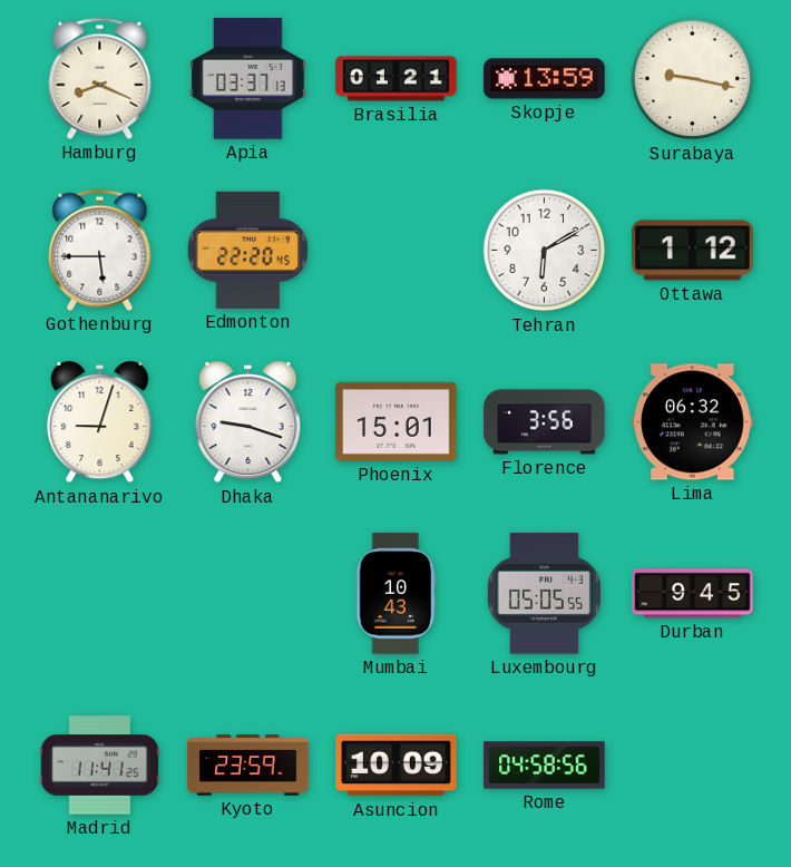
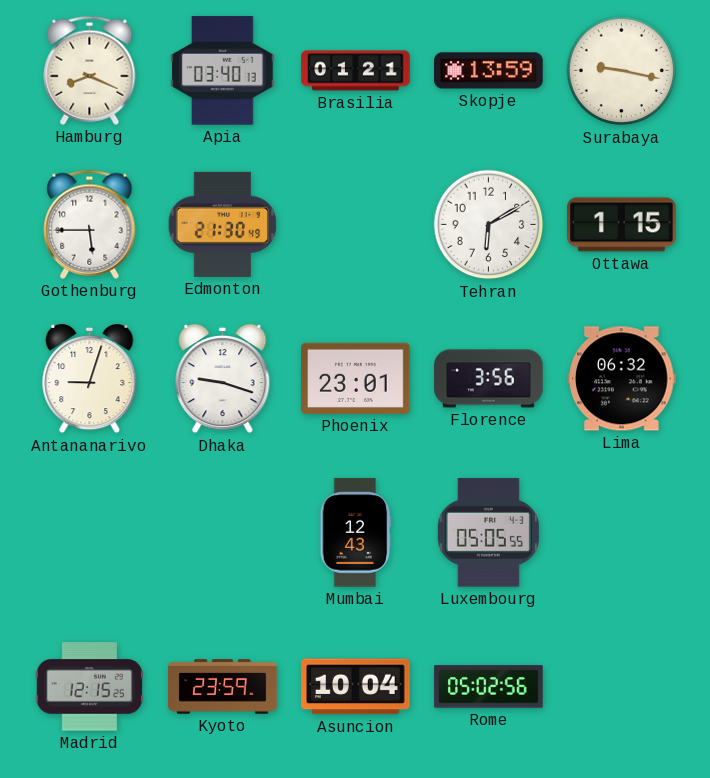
Apia: 03:37 -> 03:40 (223, 71)
Edmonton: 22:20 -> 21:30 (223, 224)
Ottawa: 1:12 -> 1:15 (622, 225)
Phoenix: 15:01 -> 23:01 (356, 378)
Mumbai: 10:43 -> 12:43 (356, 533)
Durban: 9:45 -> none (693, 594)
Madrid: 11:41 -> 12:15 (89, 687)
Asuncion: 10:09 -> 10:04 (356, 687)
Rome: 04:58 -> 05:02 (489, 687)
